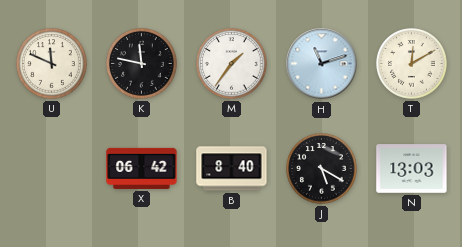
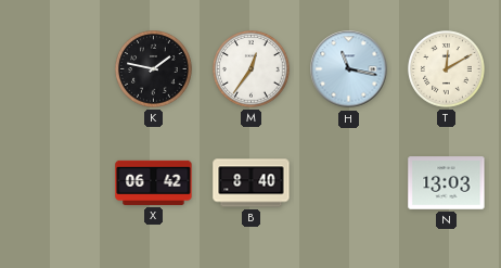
U: 11:49 -> none (52, 64)
K: 11:47 -> 1:47 (154, 69)
M: 1:36 -> 12:36 (252, 69)
H: 11:12 -> 11:17 (349, 69)
J: 5:20 -> none (322, 169)
